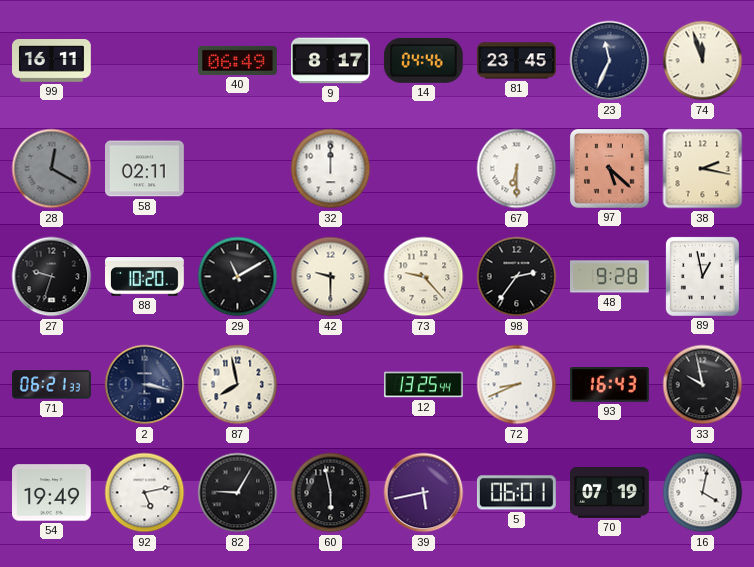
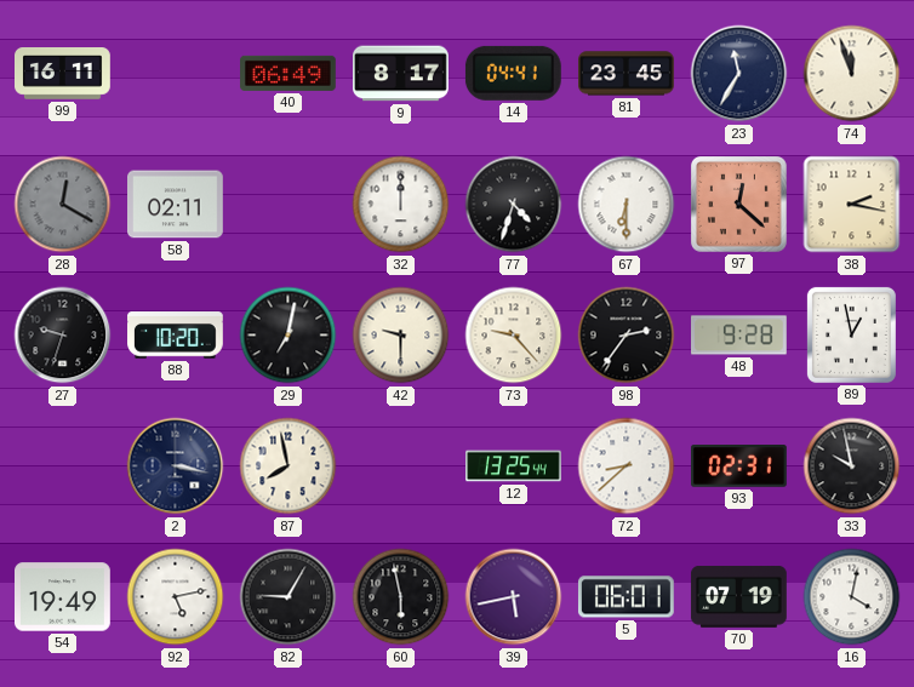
14: 04:46 -> 04:41 (513, 73)
23: 11:34 -> 11:35 (739, 74)
77: none -> 4:33 (514, 205)
97: 5:22 -> 12:22 (739, 205)
29: 11:10 -> 7:02 (289, 336)
71: 06:21 -> none (52, 385)
72: 8:41 -> 8:38 (627, 466)
93: 16:43 -> 02:31 (738, 466)
